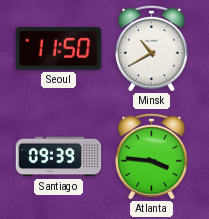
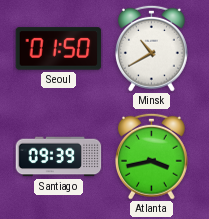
Seoul: 11:50 -> 01:50 (59, 49)
Atlanta: 3:46 -> 3:43 (151, 156)
